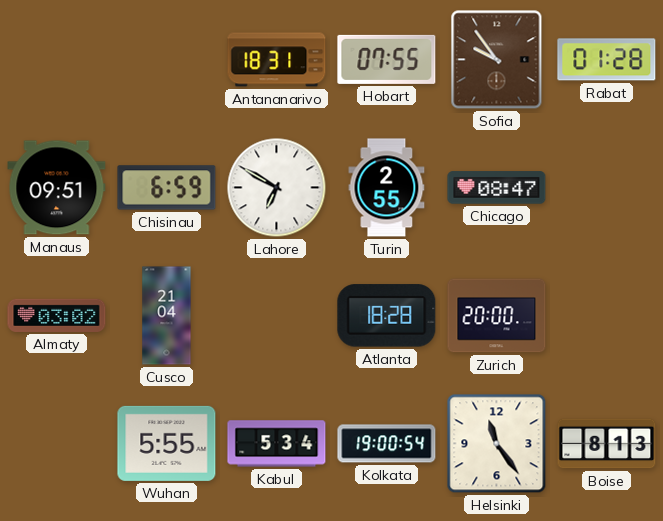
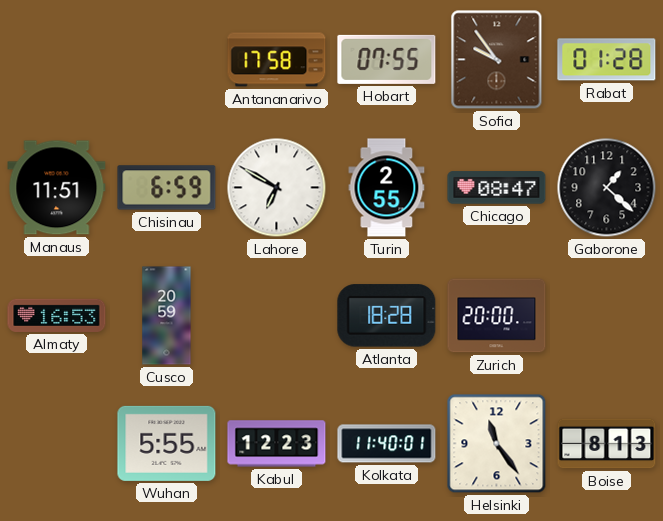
Antananarivo: 18:31 -> 17:58 (277, 60)
Manaus: 09:51 -> 11:51 (57, 188)
Gaborone: none -> 1:22 (607, 188)
Almaty: 03:02 -> 16:53 (57, 315)
Cusco: 21:04 -> 20:59 (167, 316)
Kabul: 5:34 -> 12:23 (277, 444)
Kolkata: 19:00 -> 11:40 (387, 444)
